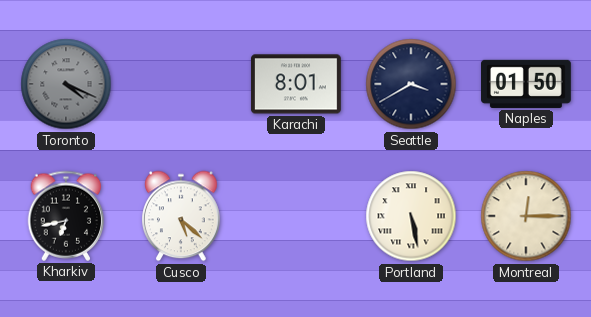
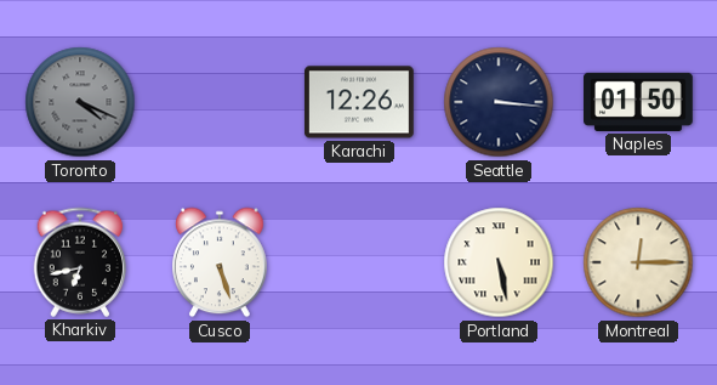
Karachi: 8:01 -> 12:26 (359, 102)
Seattle: 3:40 -> 3:16 (499, 102)
Cusco: 5:22 -> 5:27 (221, 262)
